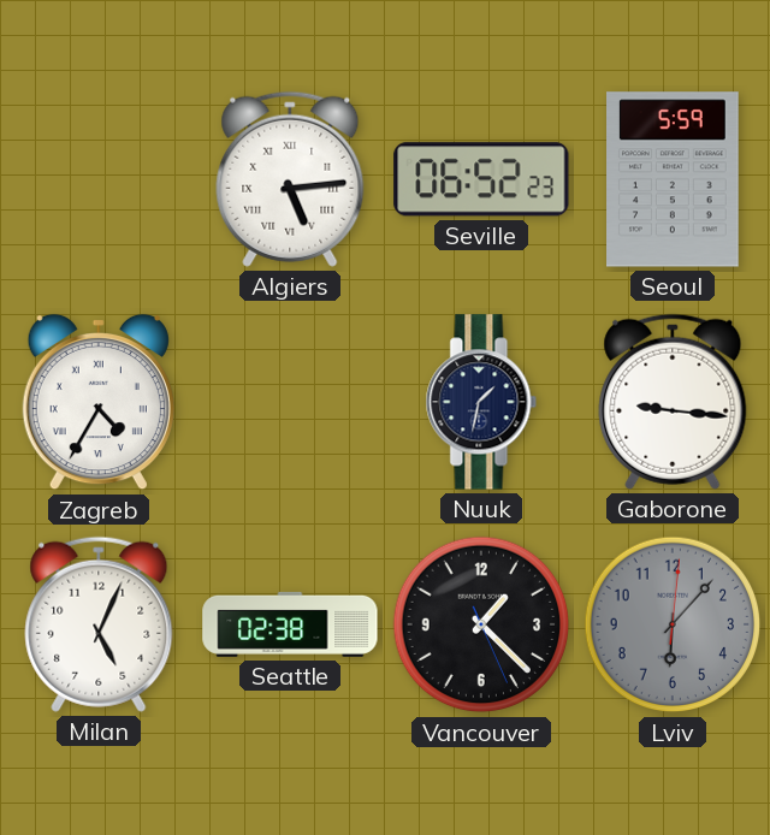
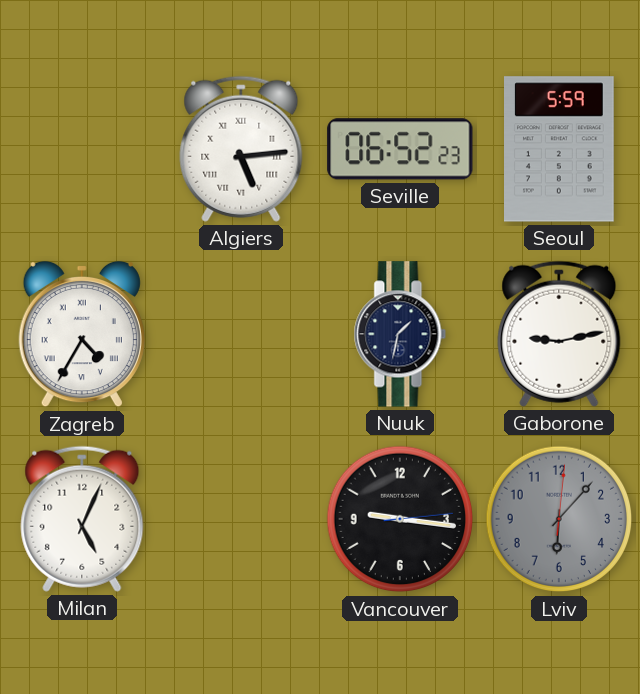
Gaborone: 9:16 -> 9:13 (559, 334)
Seattle: 02:38 -> none (290, 624)
Vancouver: 1:22 -> 9:16 (400, 519)
